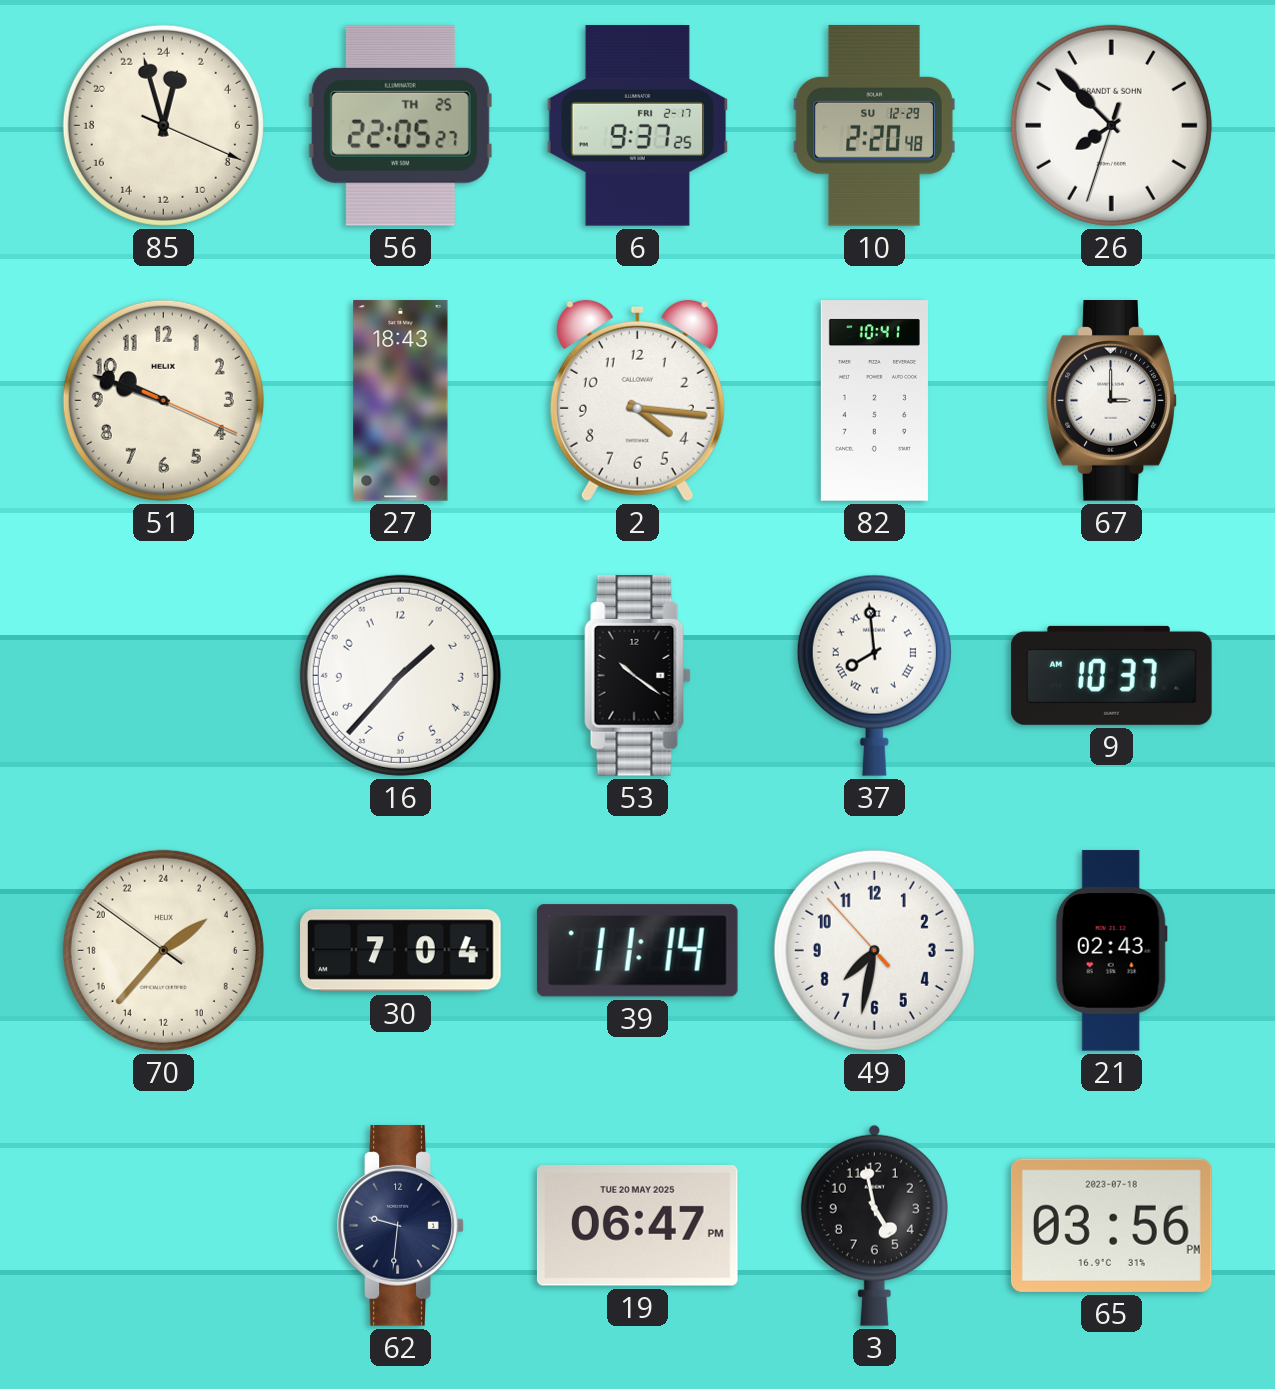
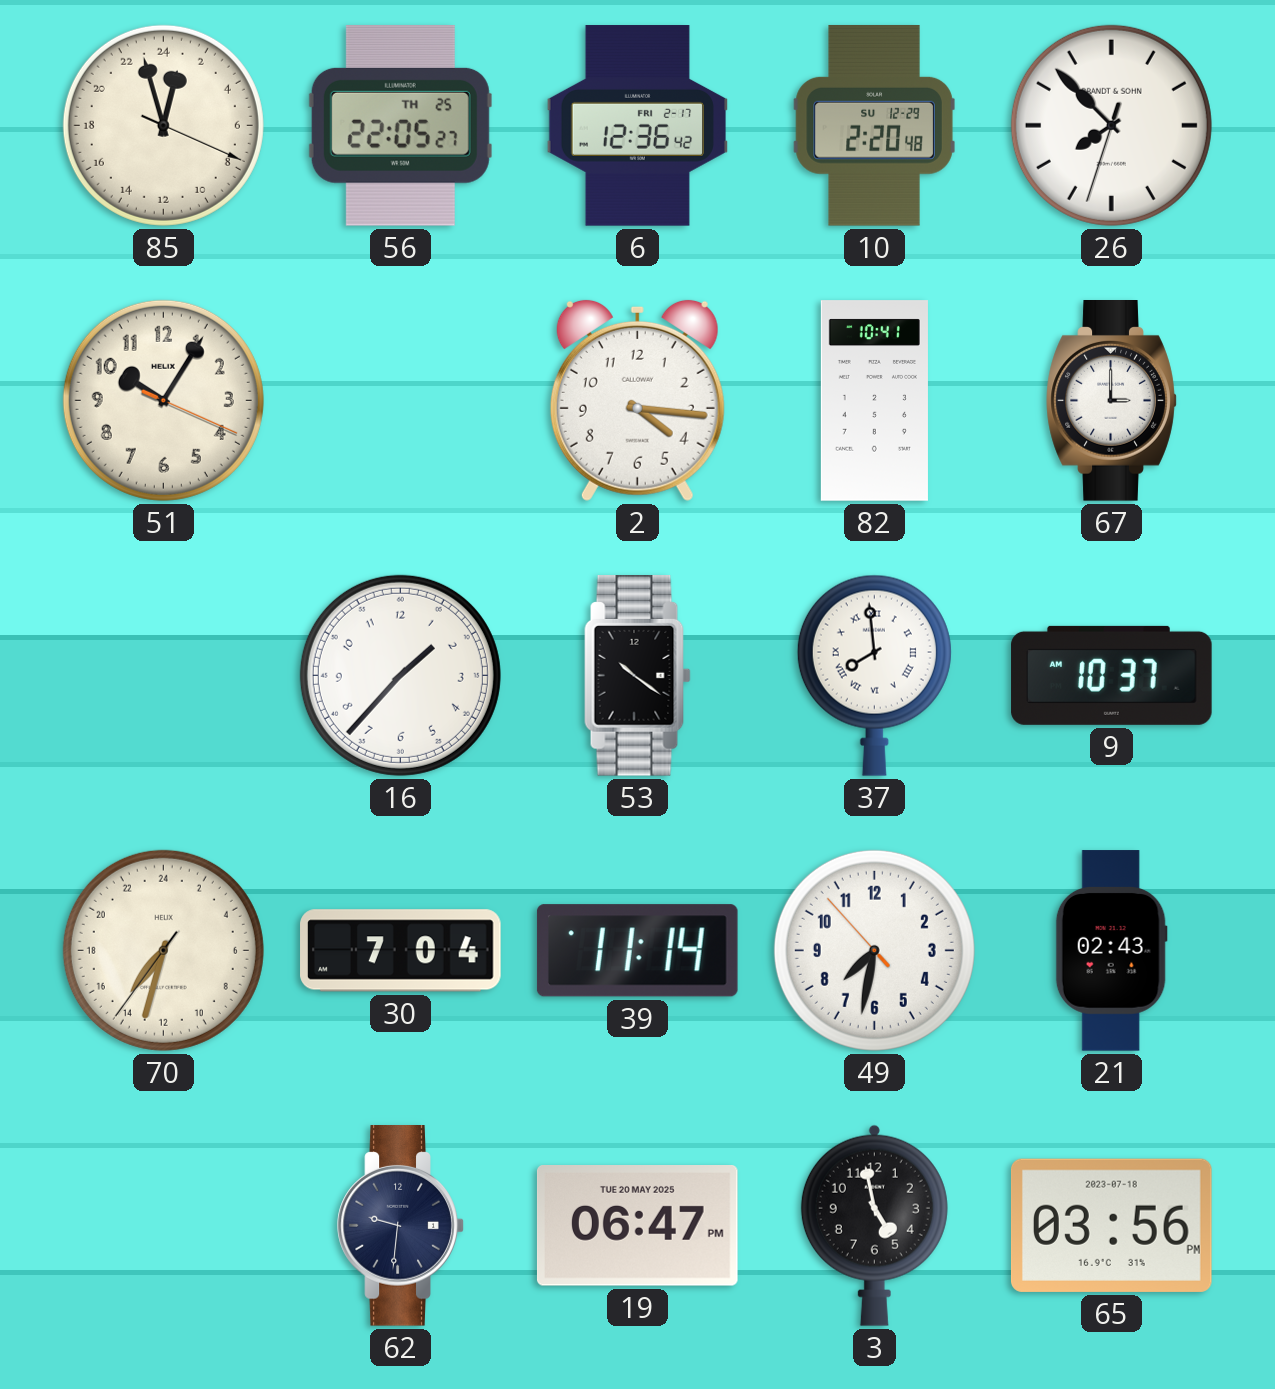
6: 9:37 -> 12:36 (637, 126)
51: 9:48 -> 10:05 (163, 400)
27: 18:43 -> none (401, 401)
70: 3:36 -> 14:32 (163, 950)
